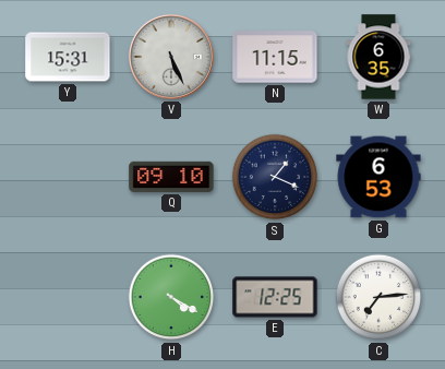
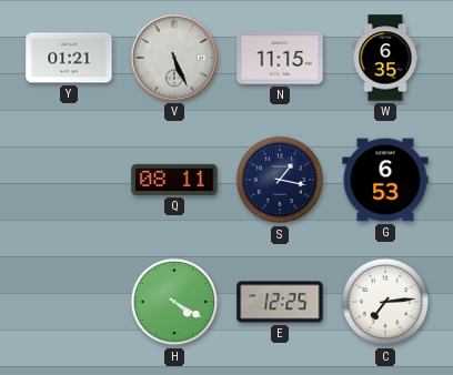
Y: 15:31 -> 01:21 (69, 58)
Q: 09:10 -> 08:11 (174, 180)
S: 1:19 -> 1:17 (280, 180)
